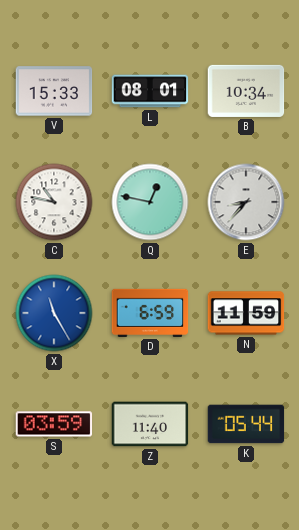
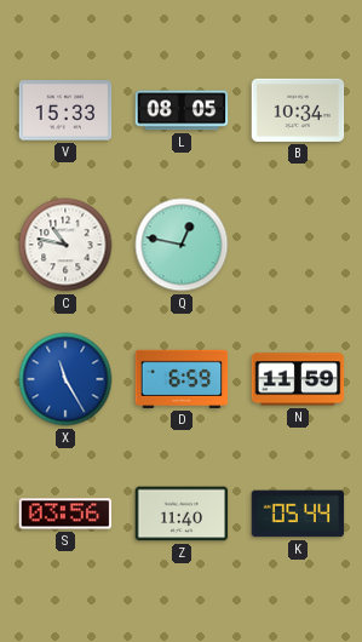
L: 08:01 -> 08:05 (182, 110)
E: 8:37 -> none (246, 202)
S: 03:59 -> 03:56 (65, 514)
